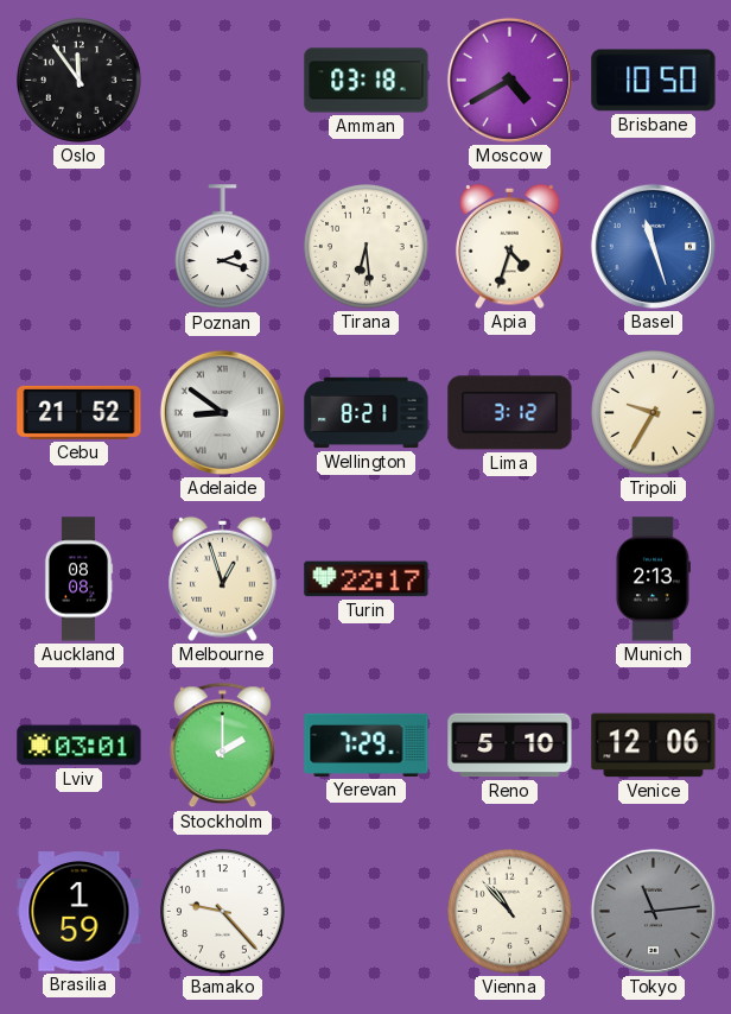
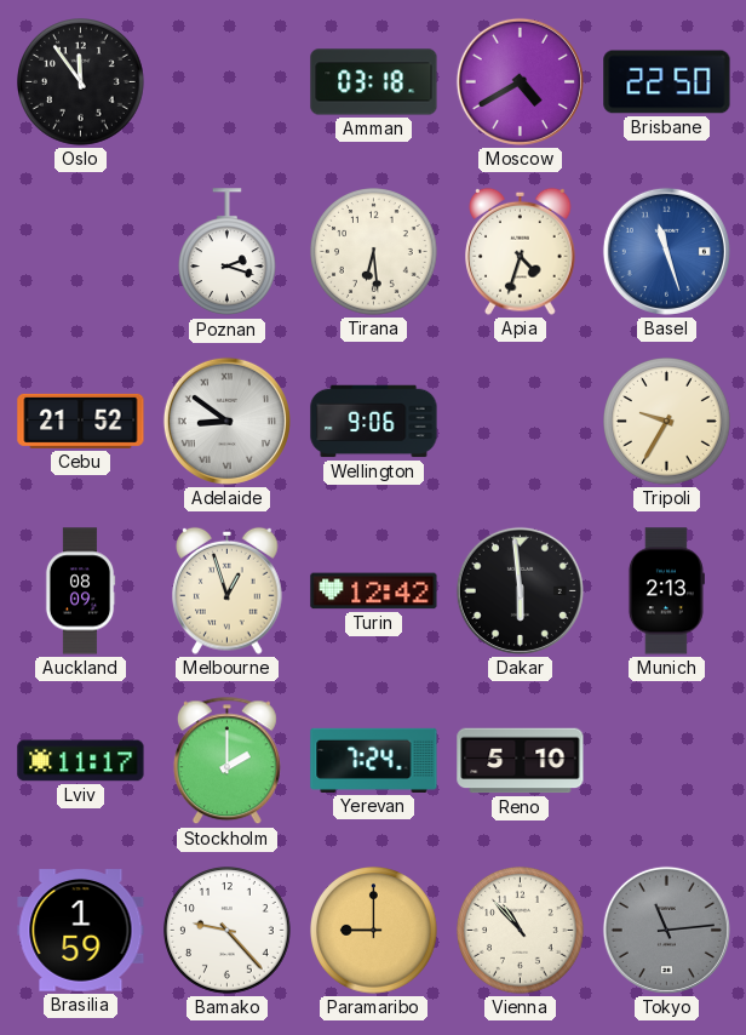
Brisbane: 10:50 -> 22:50 (667, 82)
Wellington: 8:21 -> 9:06 (374, 422)
Lima: 3:12 -> none (510, 413)
Auckland: 08:08 -> 08:09 (80, 591)
Turin: 22:17 -> 12:42 (374, 591)
Dakar: none -> 5:59 (520, 590)
Lviv: 03:01 -> 11:17 (81, 761)
Yerevan: 7:29 -> 7:24 (374, 760)
Venice: 12:06 -> none (654, 746)
Paramaribo: none -> 9:00 (374, 931)
